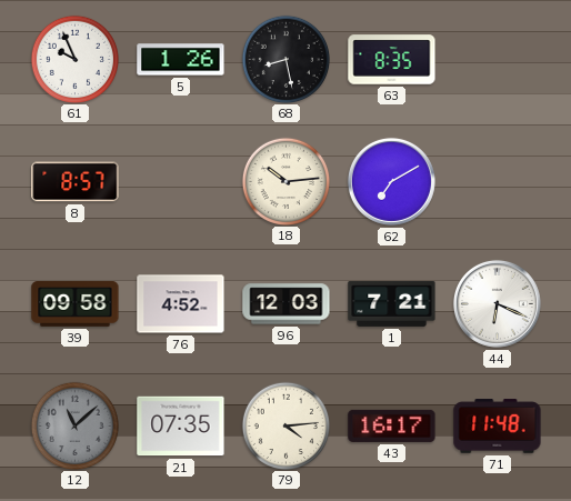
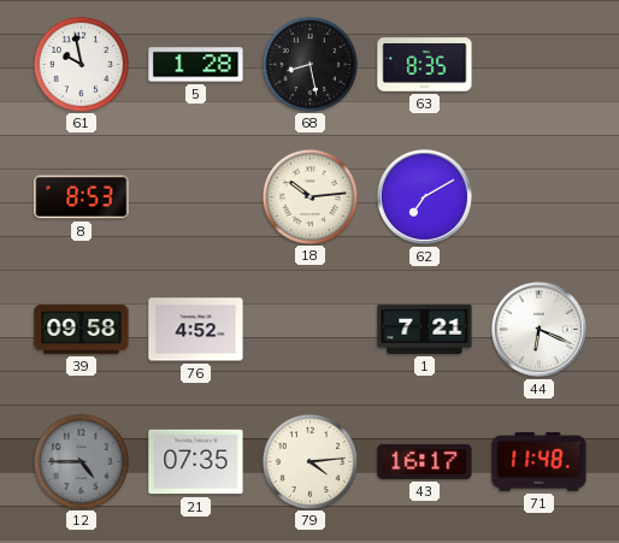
61: 9:56 -> 9:58 (81, 64)
5: 1:26 -> 1:28 (196, 65)
8: 8:57 -> 8:53 (82, 197)
96: 12:03 -> none (287, 304)
12: 11:08 -> 4:45 (81, 461)
